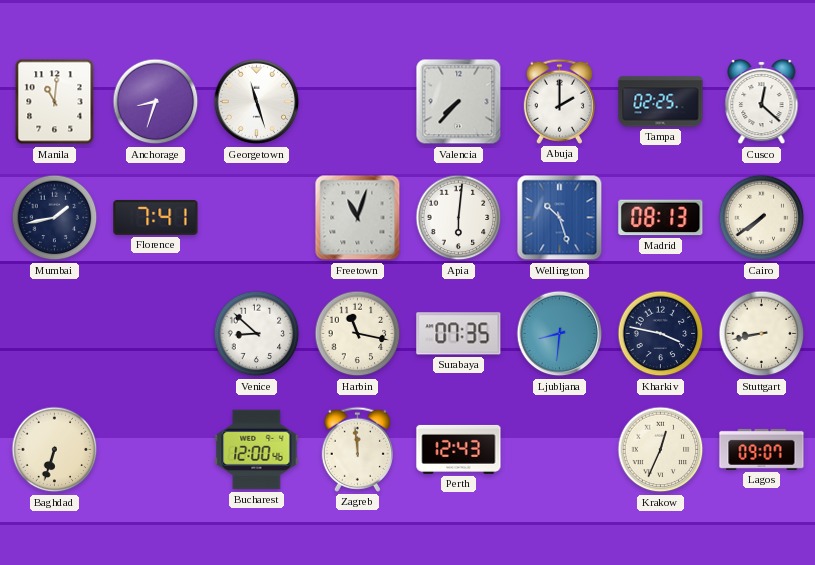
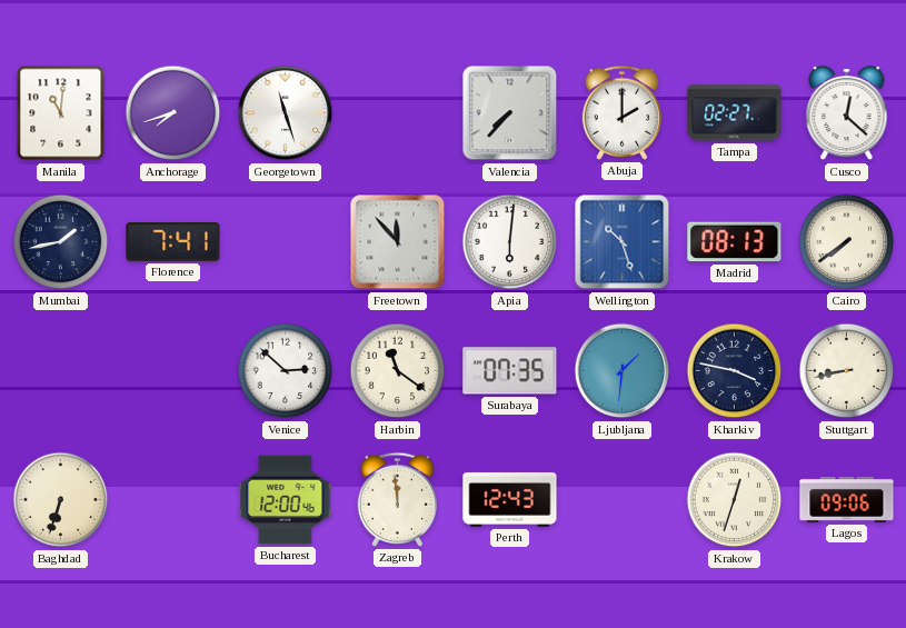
Anchorage: 8:33 -> 7:42 (173, 113)
Tampa: 02:25 -> 02:27 (735, 113)
Freetown: 11:03 -> 11:53 (398, 242)
Venice: 8:52 -> 2:52 (286, 371)
Harbin: 11:17 -> 11:21 (398, 371)
Ljubljana: 8:31 -> 1:31 (623, 371)
Krakow: 12:34 -> 12:33 (735, 500)
Lagos: 09:07 -> 09:06 (847, 499)
